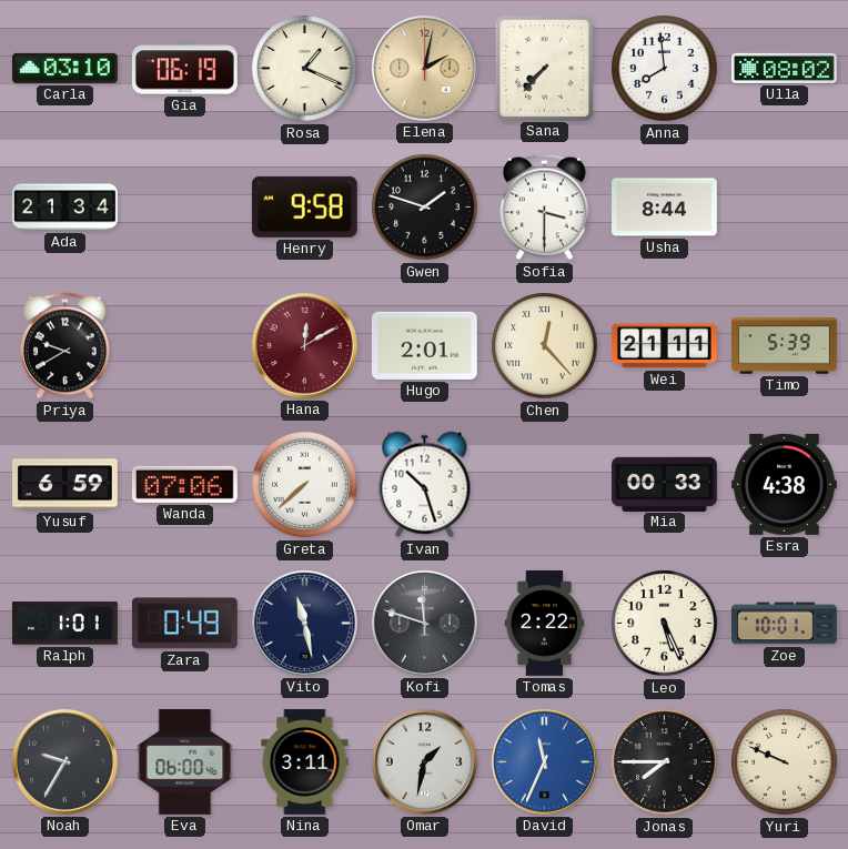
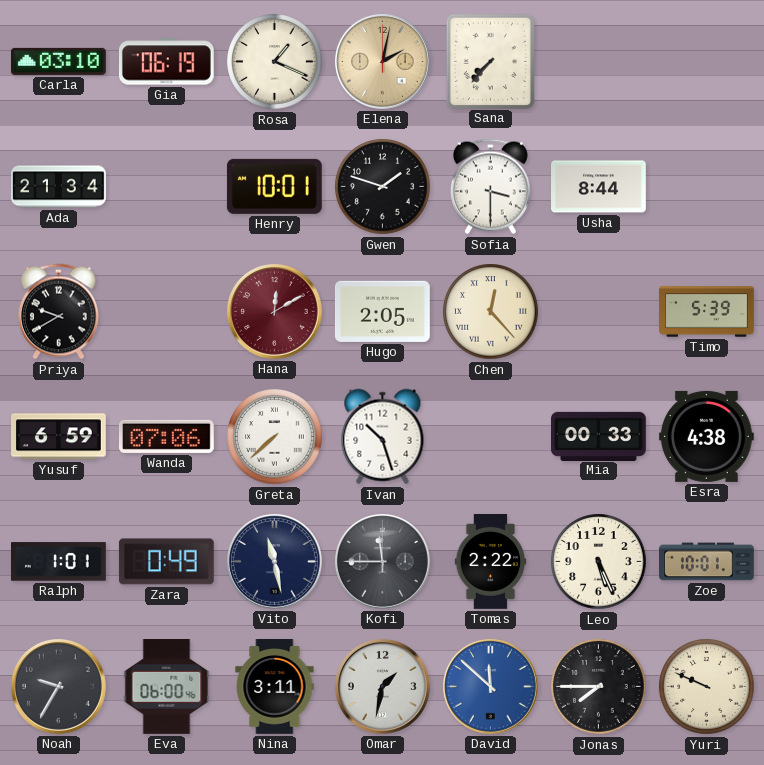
Anna: 7:59 -> none (665, 69)
Ulla: 08:02 -> none (785, 68)
Henry: 9:58 -> 10:01 (274, 186)
Hugo: 2:01 -> 2:05 (382, 311)
Wei: 21:11 -> none (665, 346)
Kofi: 11:48 -> 11:45 (382, 561)
David: 11:34 -> 11:52 (490, 686)
